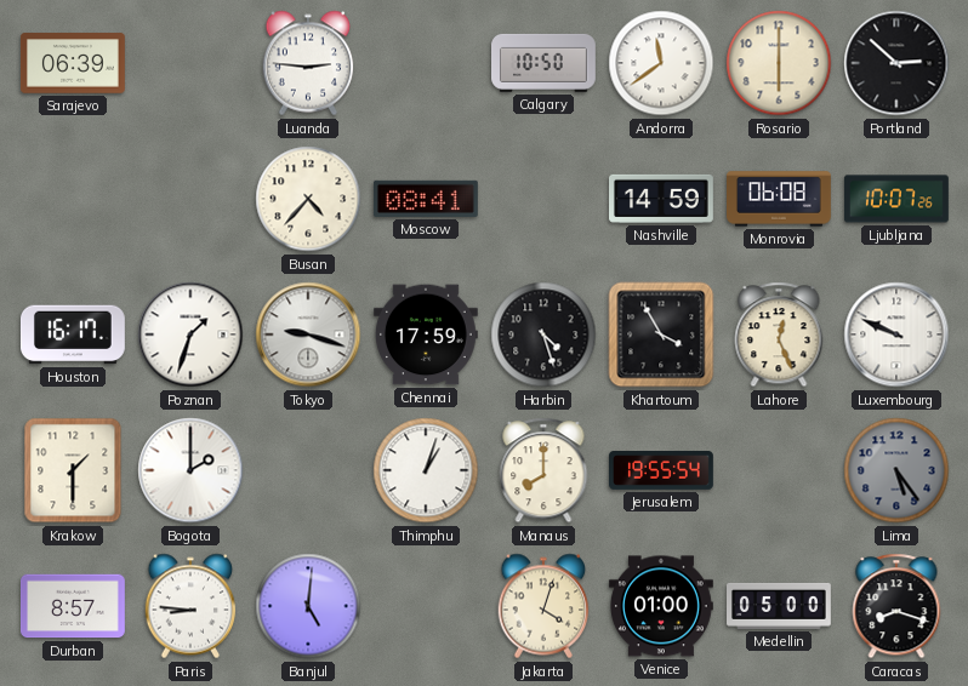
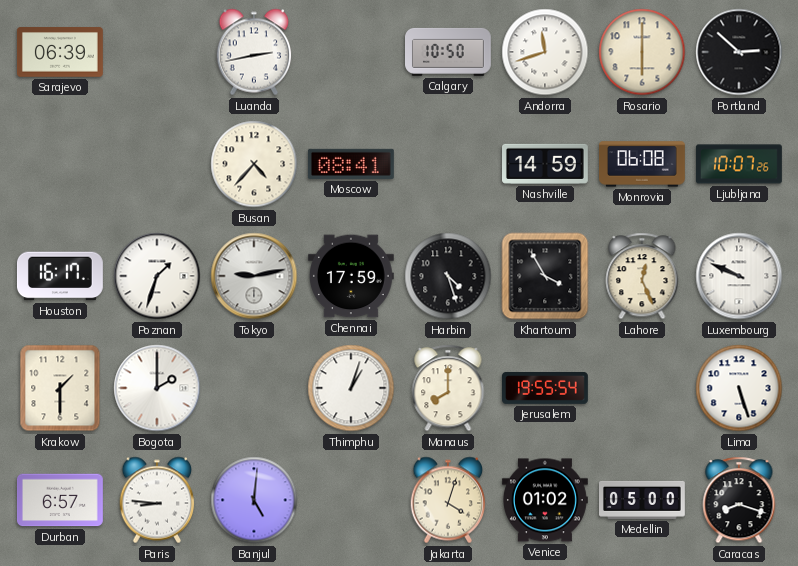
Luanda: 2:46 -> 2:43 (254, 52)
Andorra: 11:39 -> 11:42 (545, 52)
Tokyo: 9:18 -> 9:13 (254, 276)
Lima: 5:24 -> 5:27 (739, 388)
Lima dial: grey -> white (739, 388)
Durban: 8:57 -> 6:57 (60, 500)
Venice: 01:00 -> 01:02 (545, 500)
